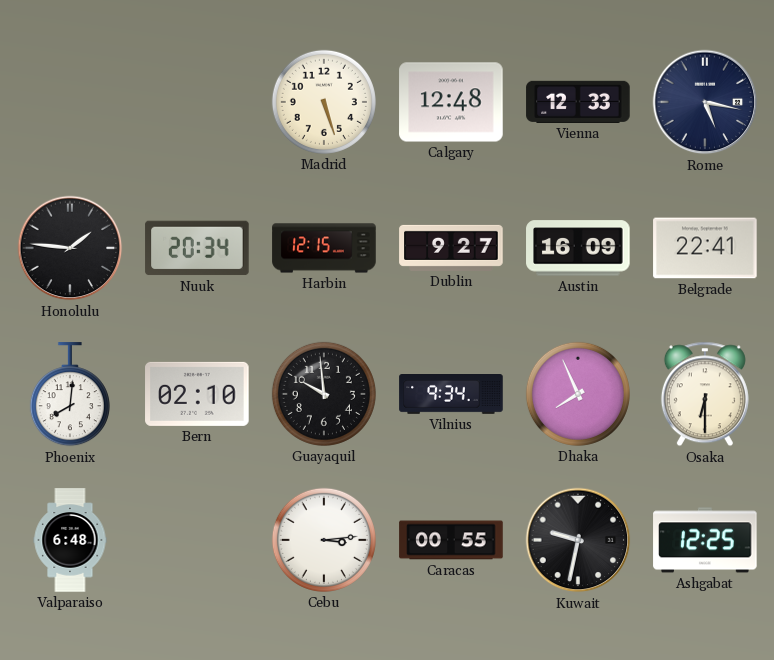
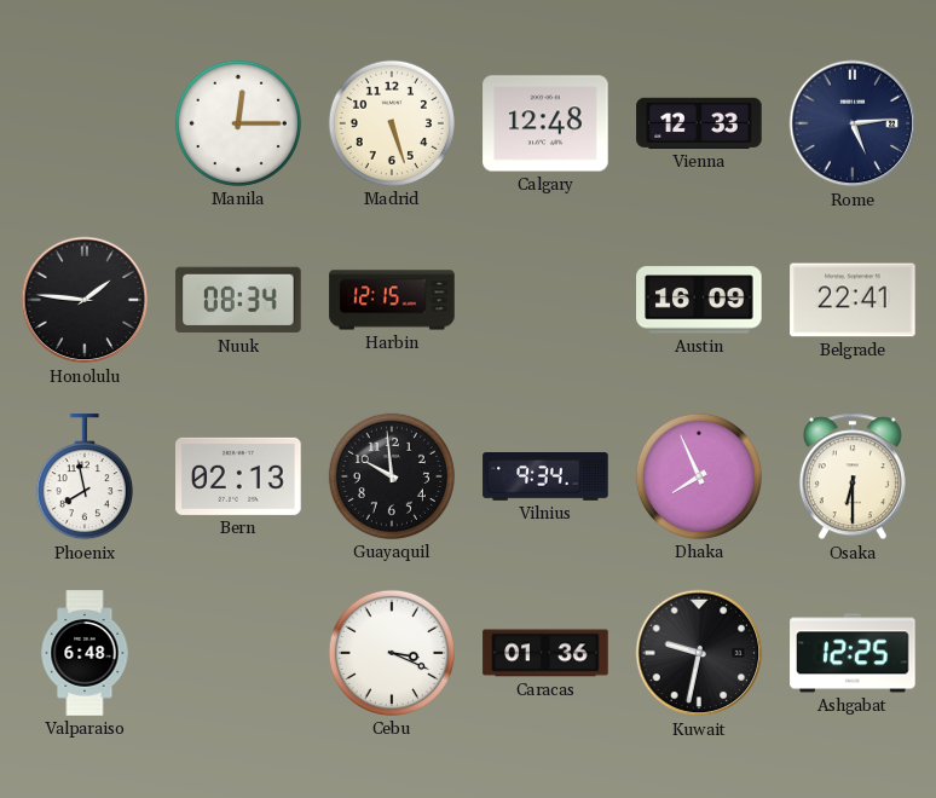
Manila: none -> 12:15 (238, 123)
Rome: 5:17 -> 5:14 (853, 123)
Nuuk: 20:34 -> 08:34 (238, 300)
Dublin: 9:27 -> none (451, 248)
Phoenix: 8:01 -> 7:58 (85, 478)
Bern: 02:10 -> 02:13 (238, 476)
Cebu: 3:14 -> 3:19 (392, 653)
Caracas: 00:55 -> 01:36 (545, 653)
